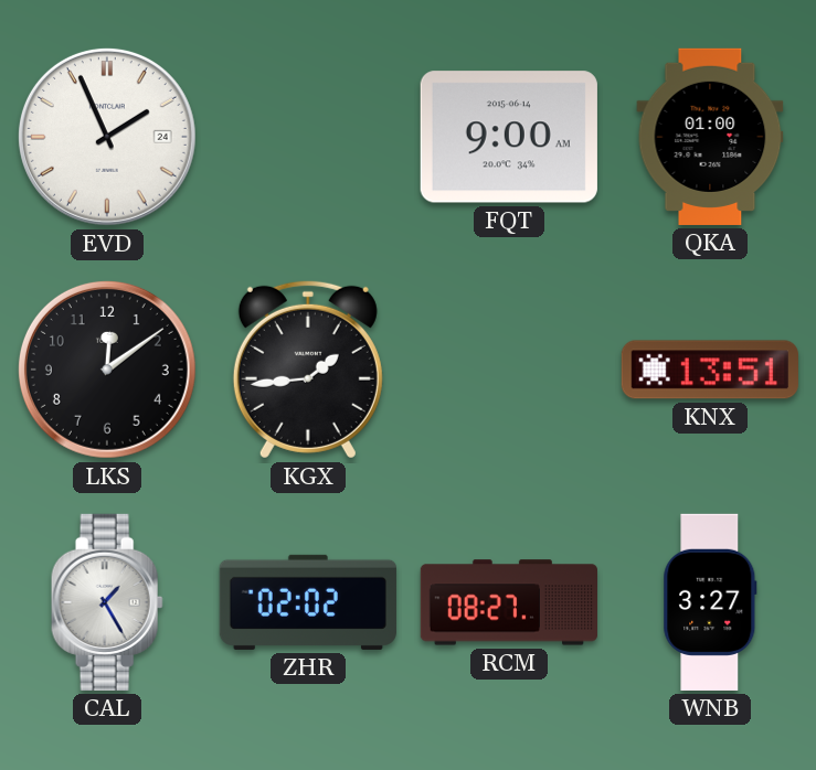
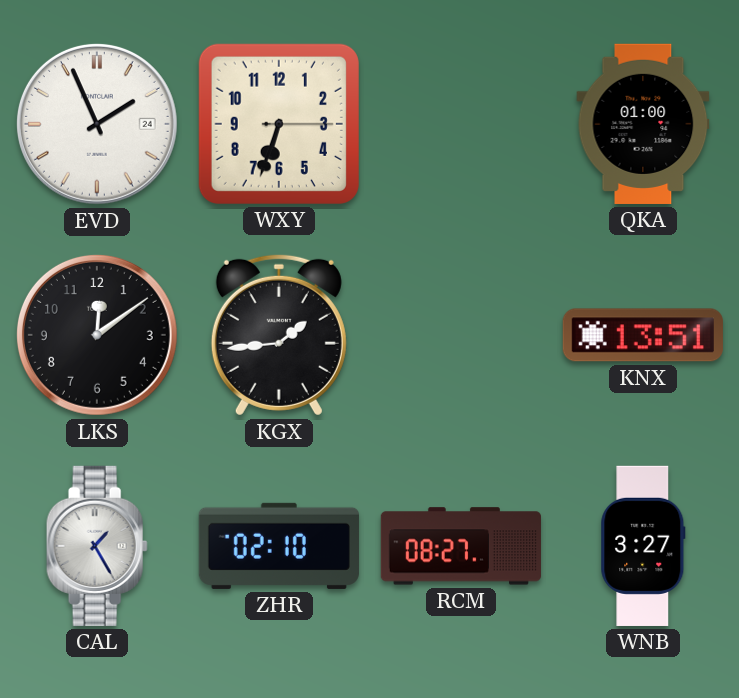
WXY: none -> 6:33 (279, 124)
FQT: 9:00 -> none (509, 137)
ZHR: 02:02 -> 02:10 (279, 546)
